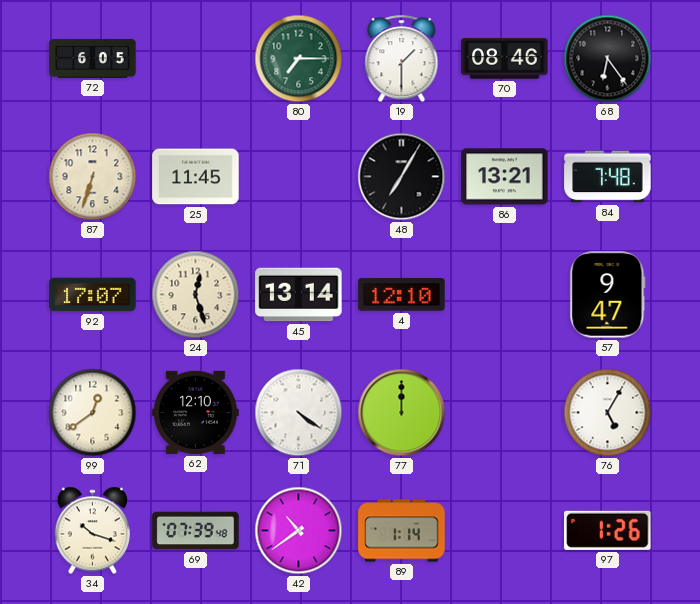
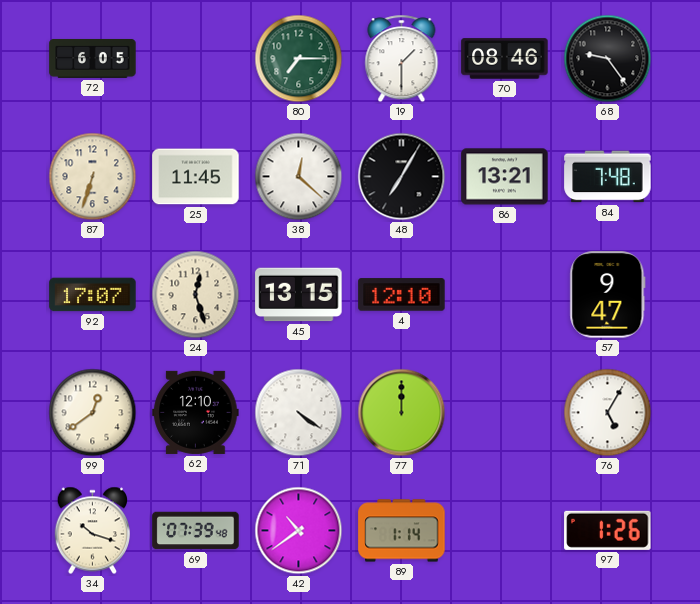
68: 6:24 -> 9:24 (608, 59)
38: none -> 12:22 (299, 177)
45: 13:14 -> 13:15 (299, 295)
